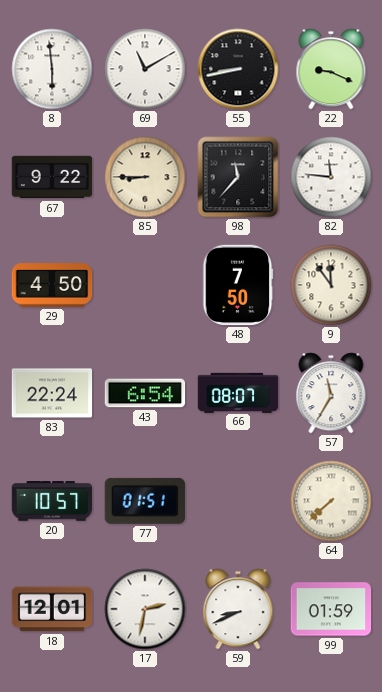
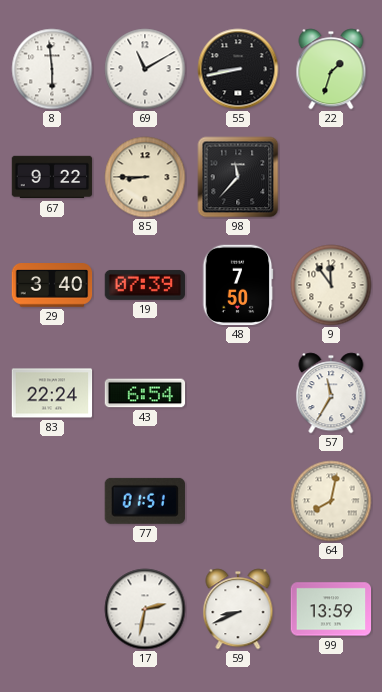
22: 9:19 -> 1:33 (331, 69)
82: 11:46 -> none (331, 177)
29: 4:50 -> 3:40 (52, 285)
19: none -> 07:39 (145, 285)
66: 08:07 -> none (238, 392)
20: 10:57 -> none (52, 501)
64: 7:38 -> 8:02 (331, 501)
18: 12:01 -> none (52, 609)
99: 01:59 -> 13:59 (331, 609)
